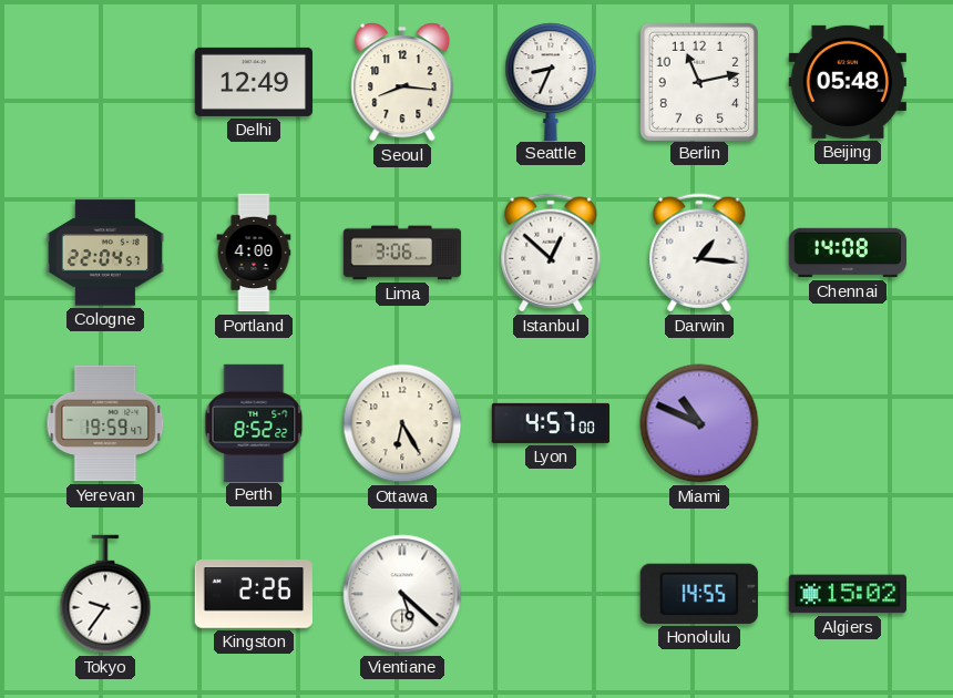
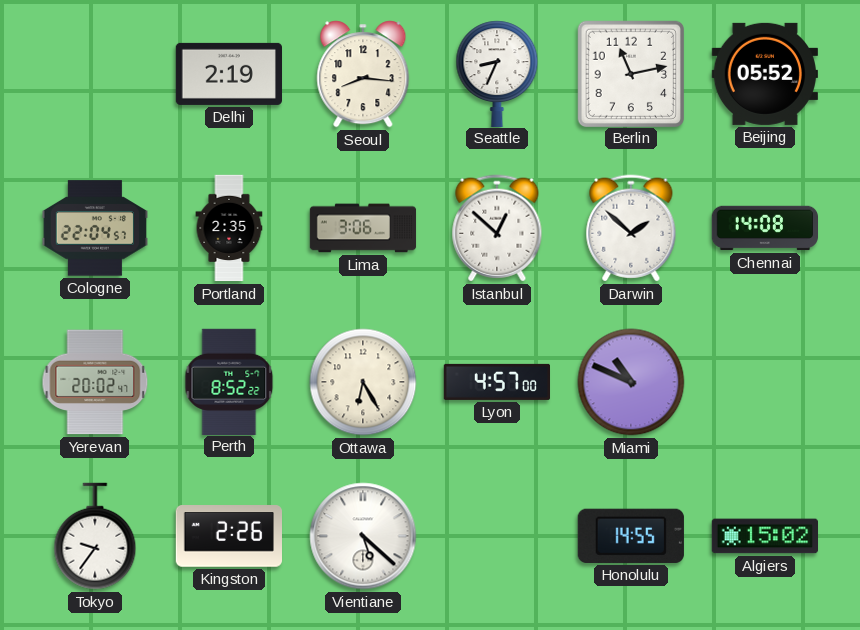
Delhi: 12:49 -> 2:19 (228, 74)
Beijing: 05:48 -> 05:52 (765, 74)
Portland: 4:00 -> 2:35 (229, 228)
Darwin: 1:16 -> 1:52 (631, 228)
Yerevan: 19:59 -> 20:02 (95, 382)
